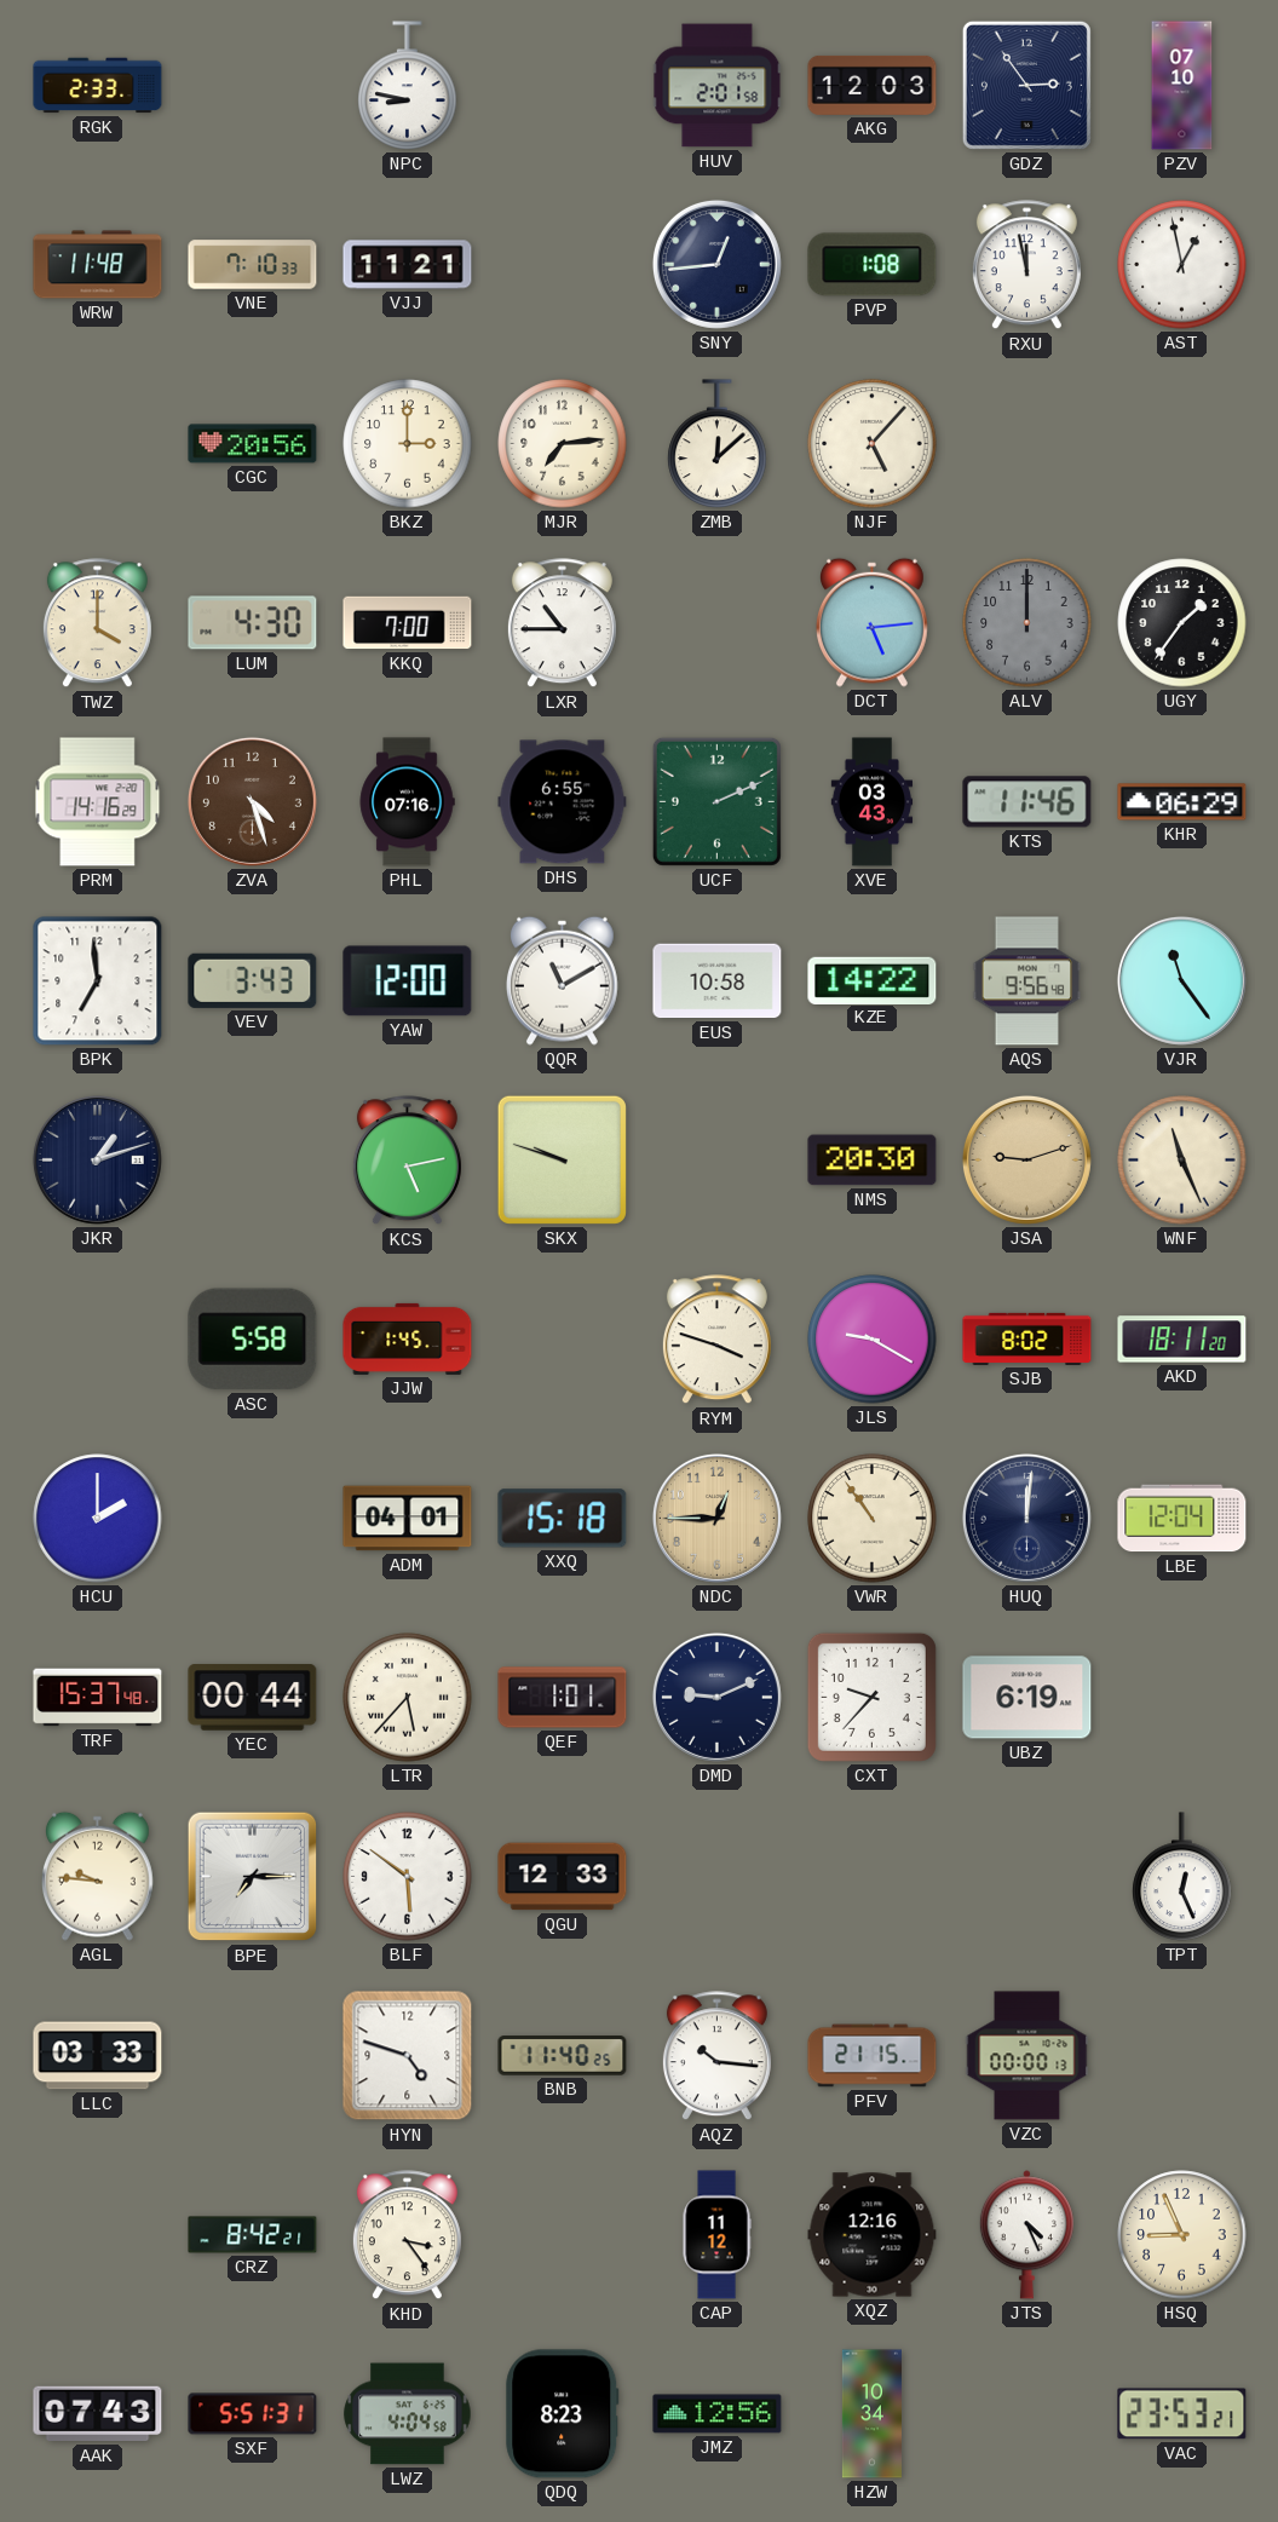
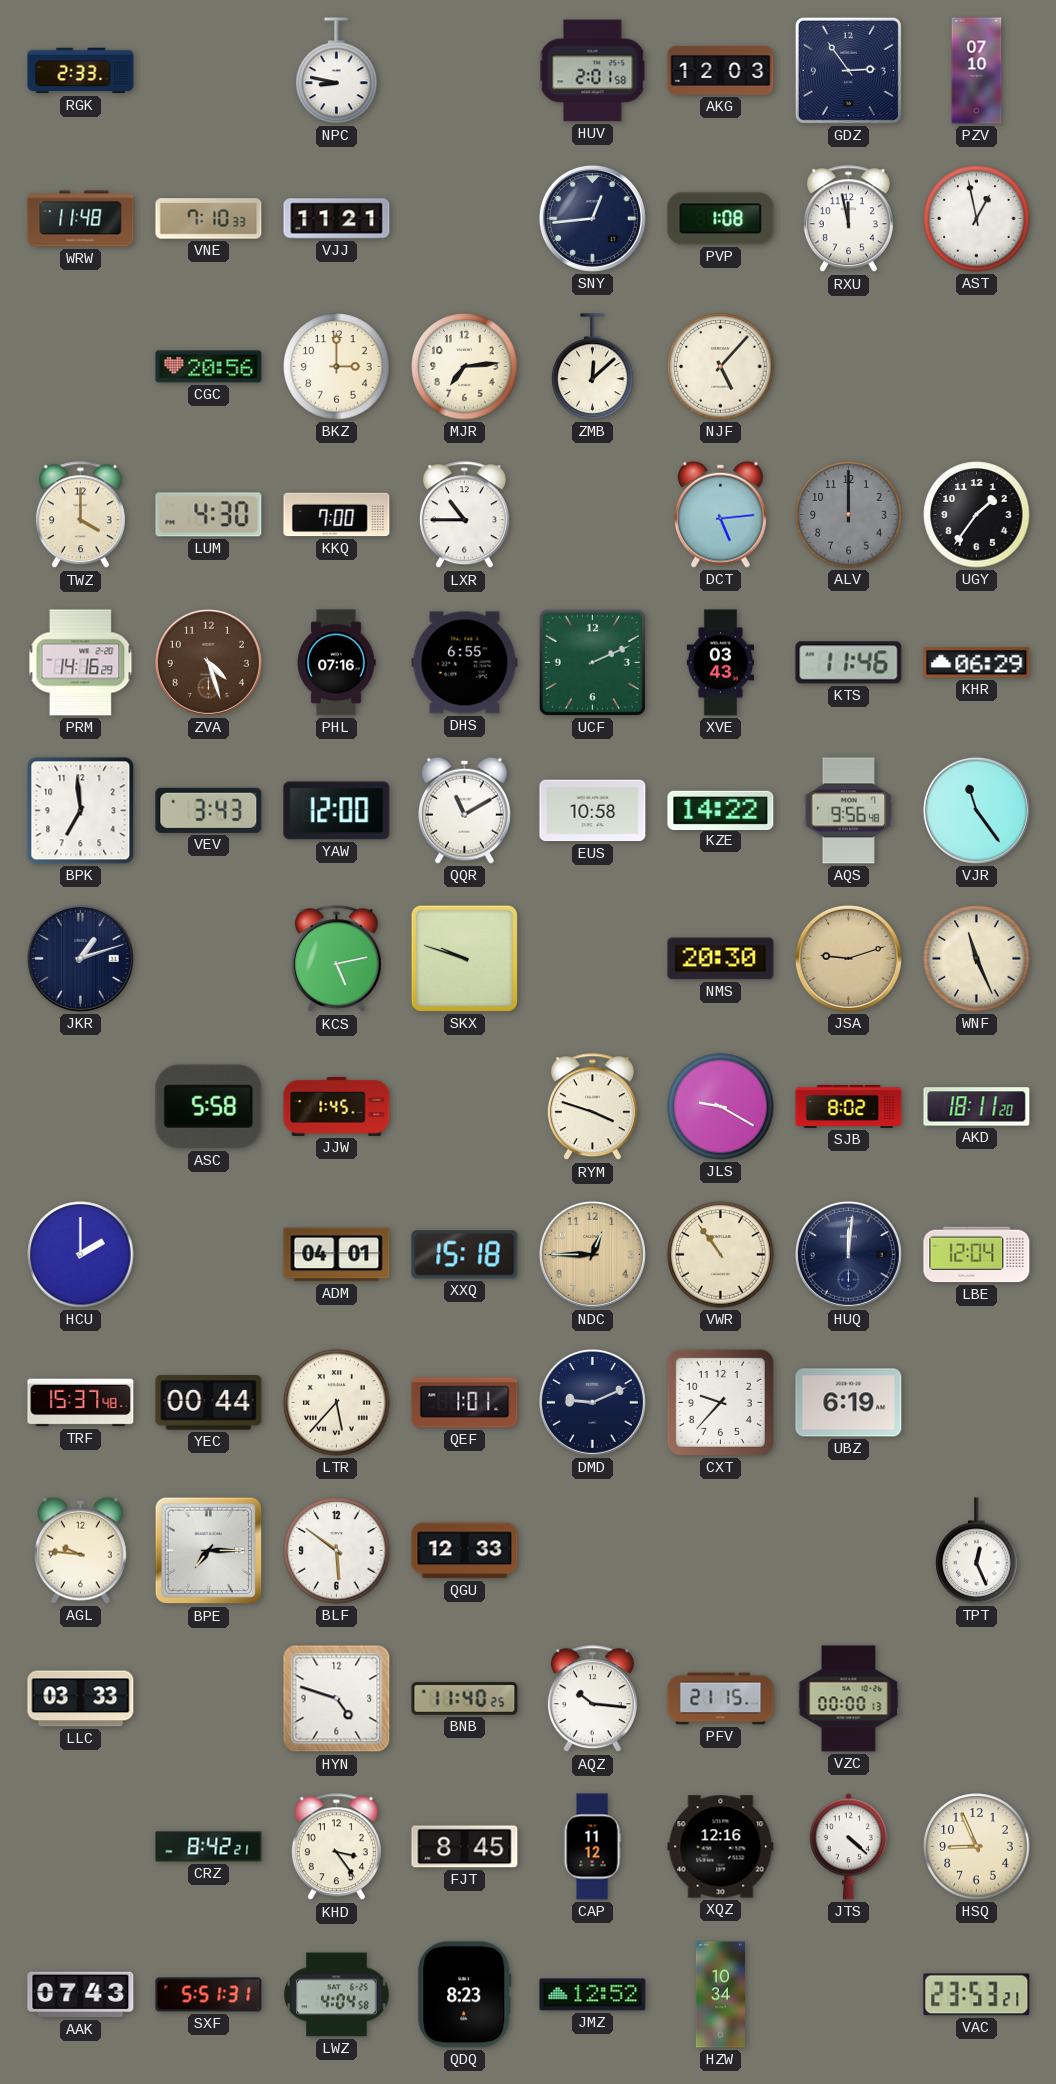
FJT: none -> 8:45 (465, 1847)
JTS: 4:26 -> 4:22 (848, 1847)
JMZ: 12:56 -> 12:52 (593, 1995)
